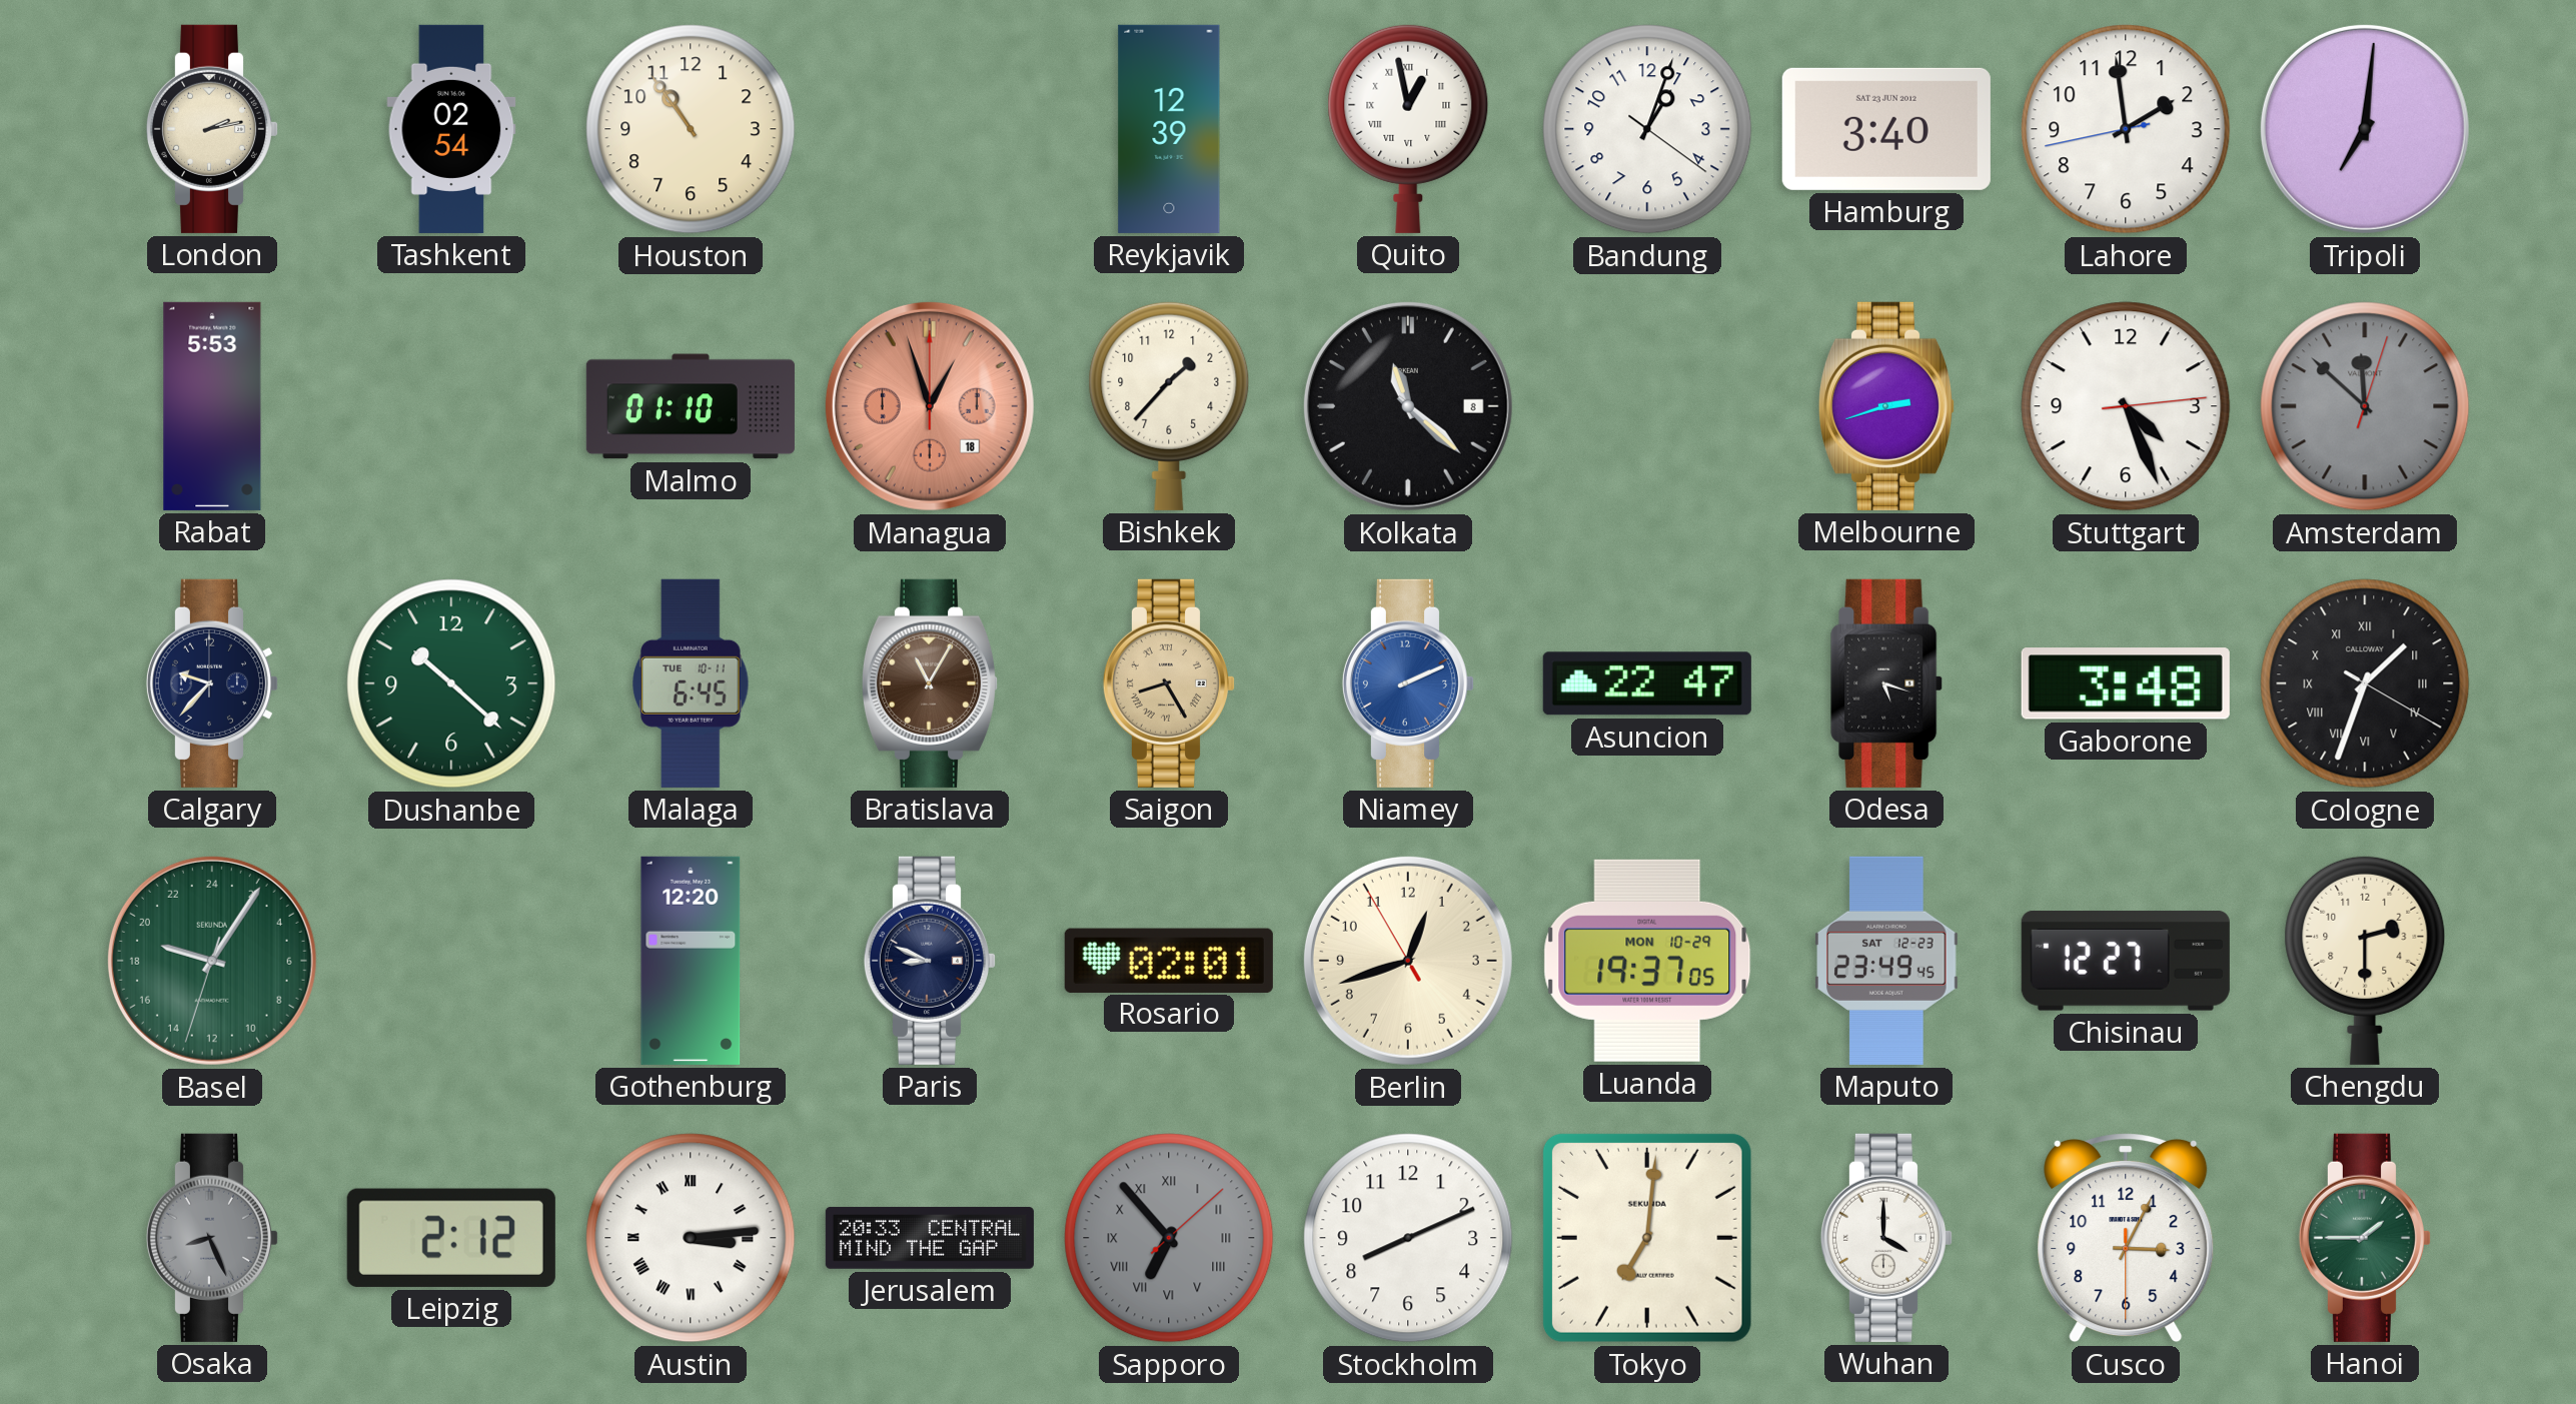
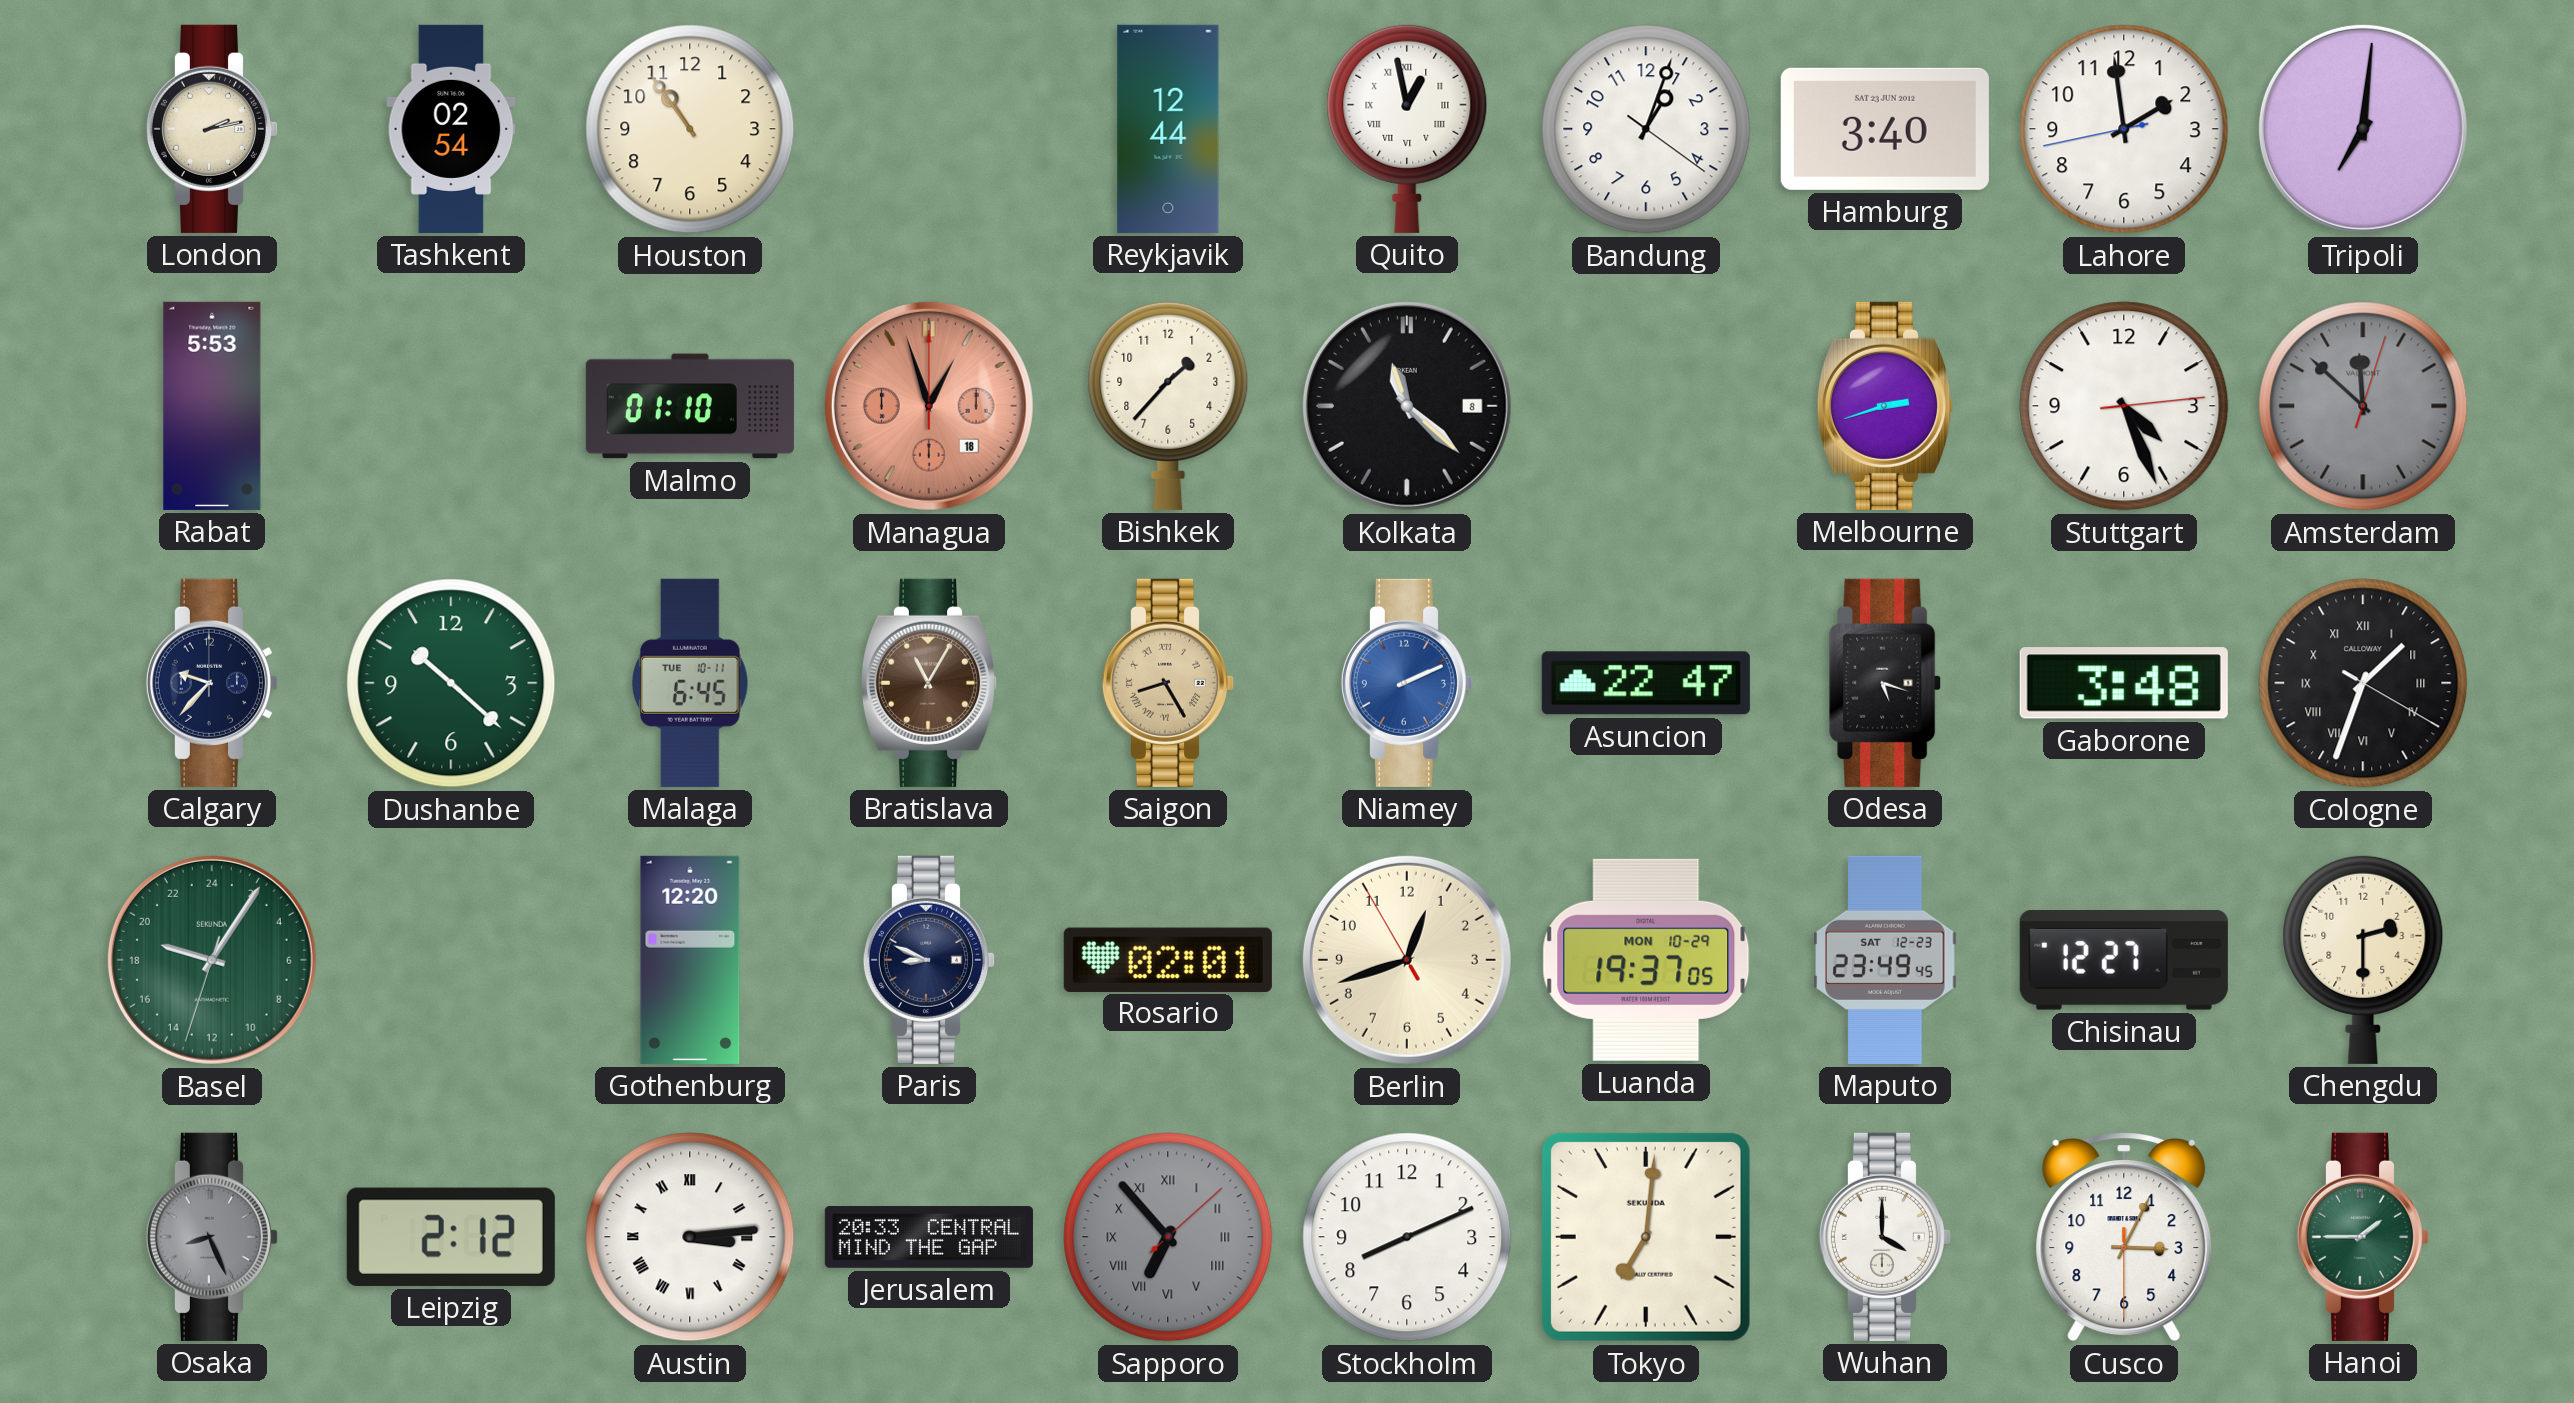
Reykjavik: 12:39 -> 12:44 (1168, 129)
